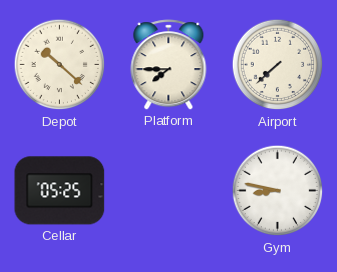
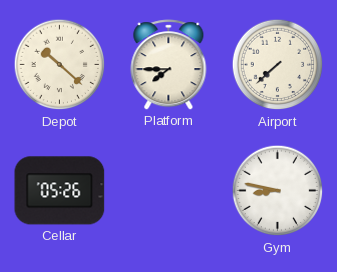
Cellar: 05:25 -> 05:26 (60, 191)
